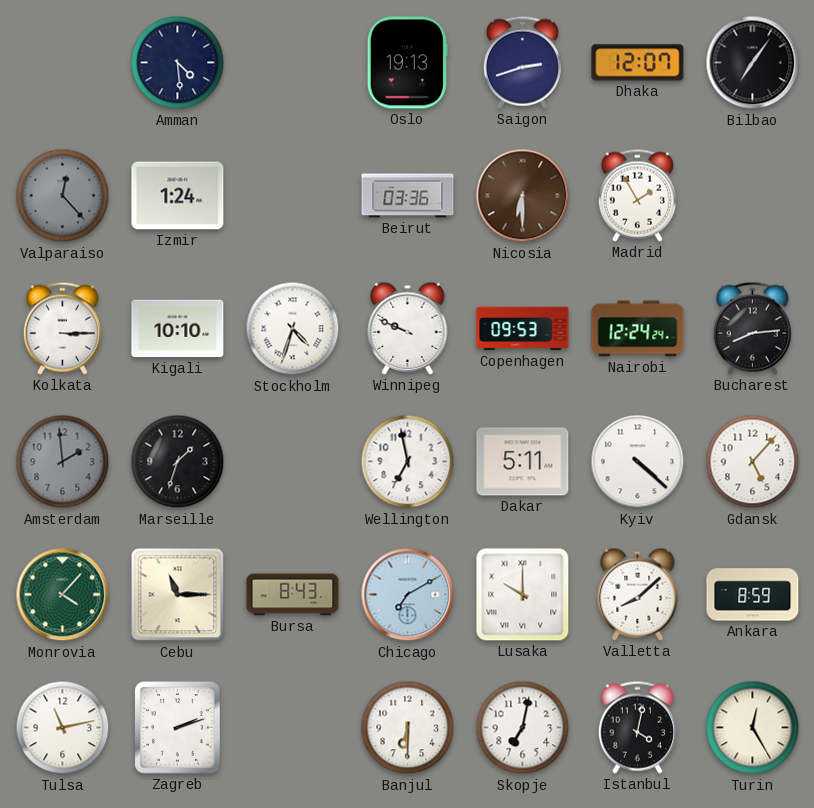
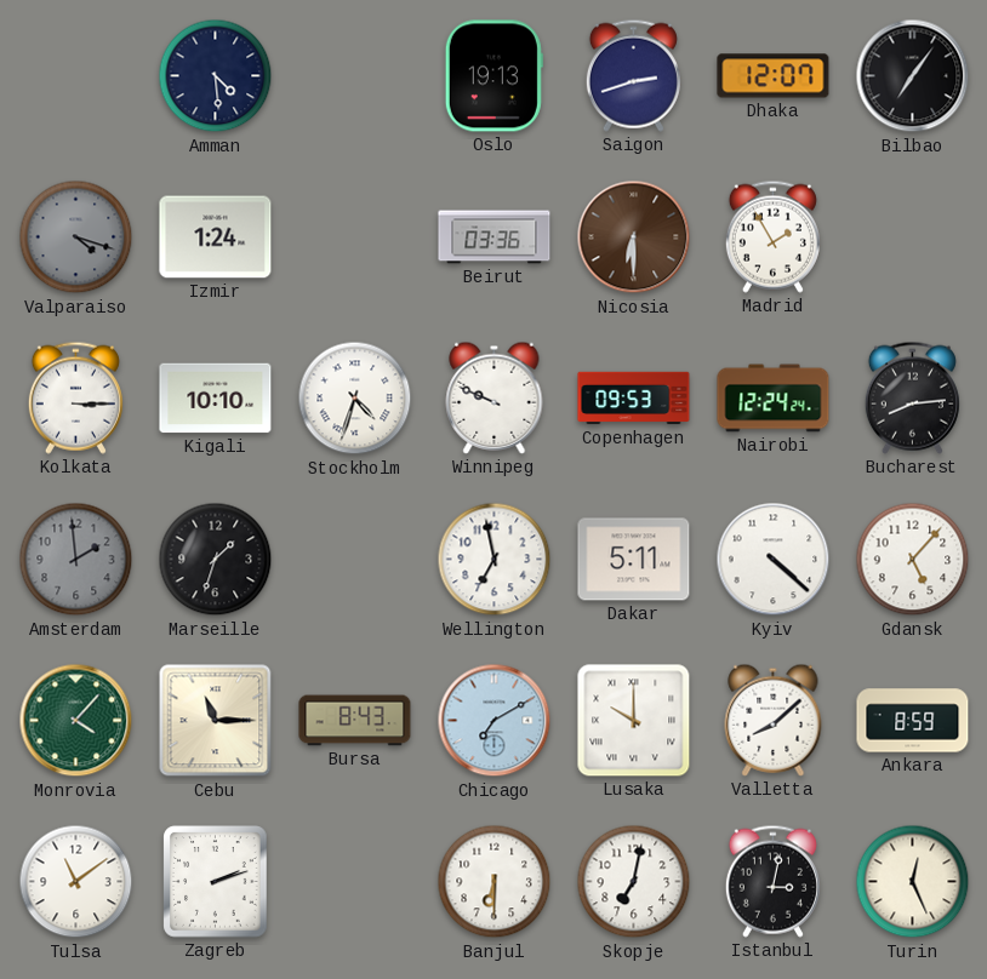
Valparaiso: 12:23 -> 4:18 (76, 237)
Tulsa: 11:13 -> 11:09 (76, 882)
Istanbul: 4:02 -> 3:02 (772, 881)
Turin: 12:25 -> 12:26 (913, 882)
